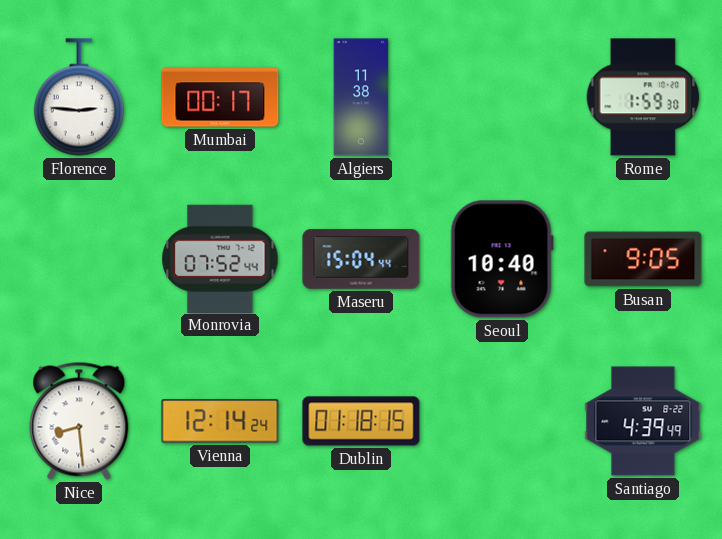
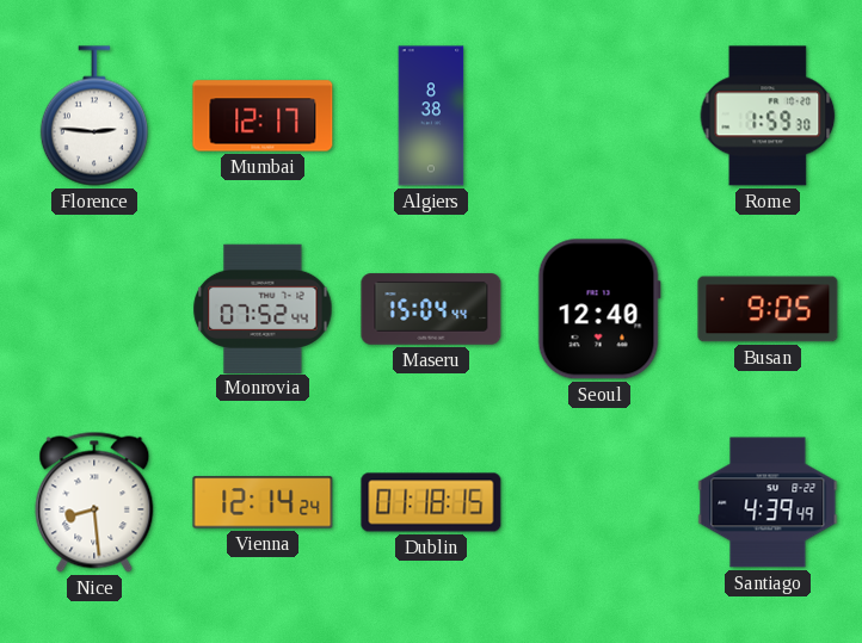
Mumbai: 00:17 -> 12:17 (263, 116)
Algiers: 11:38 -> 8:38 (431, 116)
Seoul: 10:40 -> 12:40 (599, 309)
